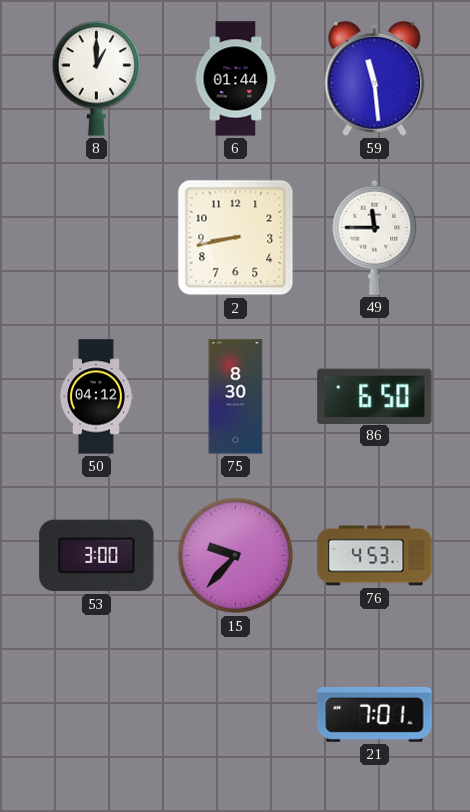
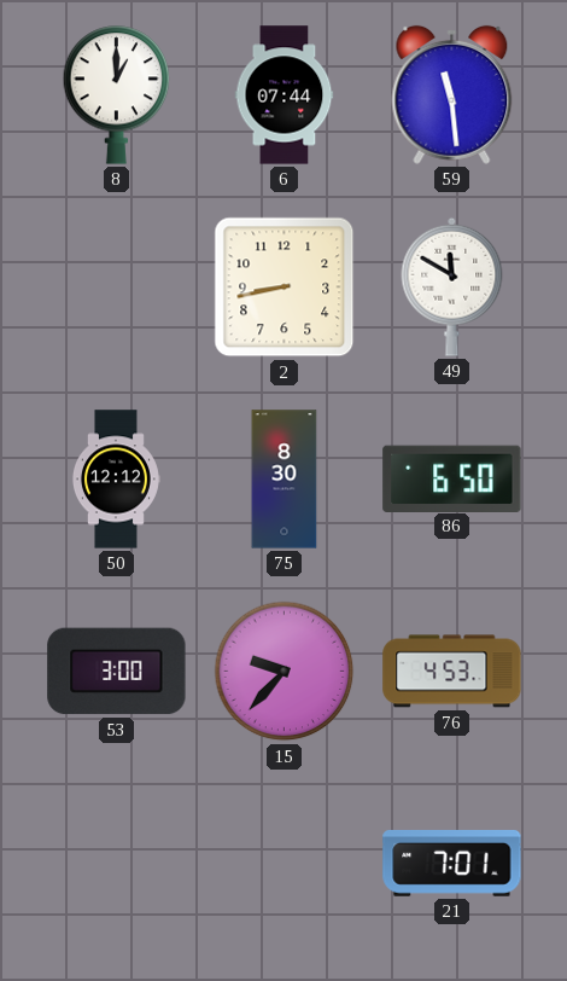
6: 01:44 -> 07:44 (285, 95)
49: 11:45 -> 11:50 (452, 286)
50: 04:12 -> 12:12 (116, 480)
